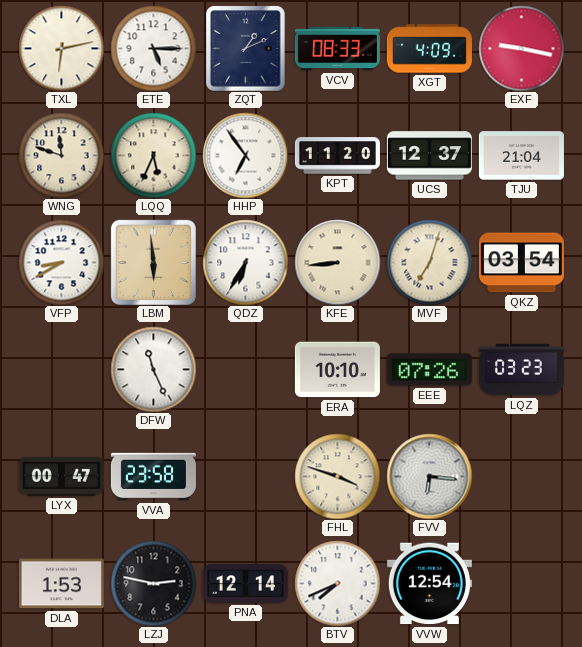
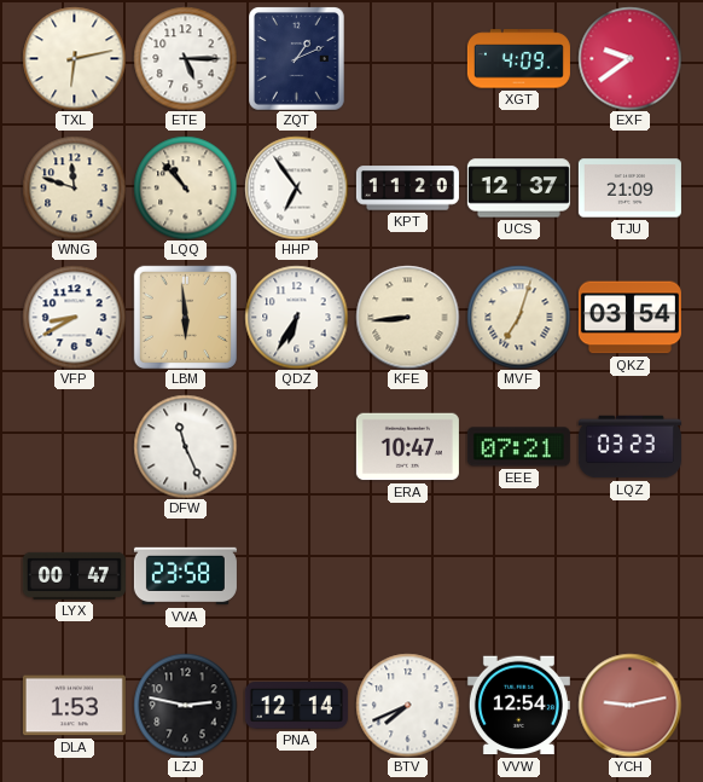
VCV: 08:33 -> none (337, 49)
EXF: 9:17 -> 9:39 (629, 58)
LQQ: 5:34 -> 10:53 (185, 187)
TJU: 21:04 -> 21:09 (629, 189)
ERA: 10:10 -> 10:47 (407, 447)
EEE: 07:26 -> 07:21 (518, 447)
FHL: 3:48 -> none (337, 476)
FVV: 6:16 -> none (429, 476)
YCH: none -> 9:13 (629, 705)
